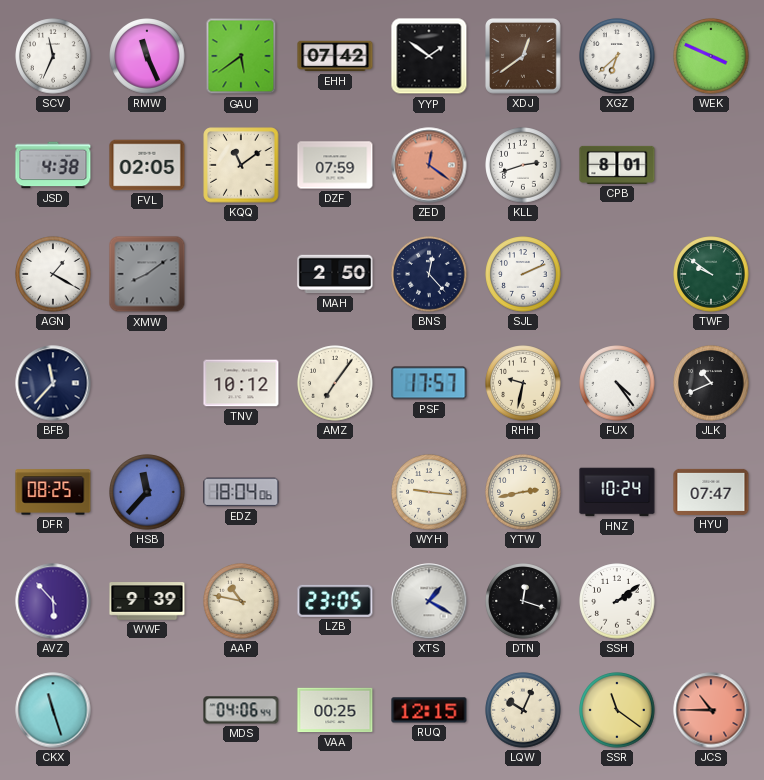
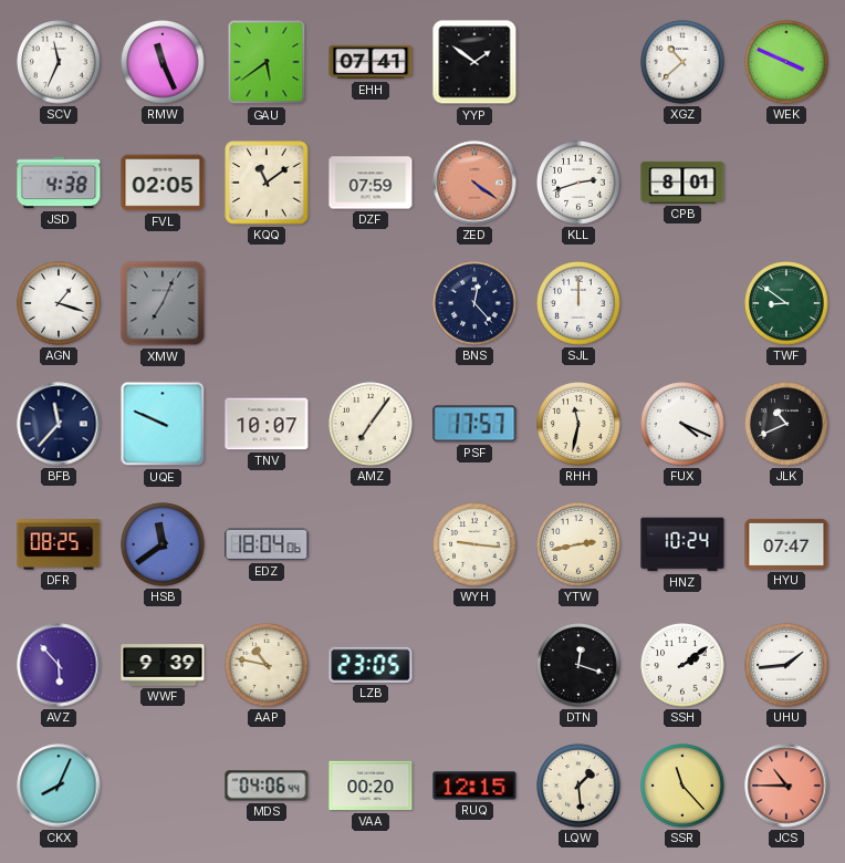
EHH: 07:42 -> 07:41 (371, 62)
XDJ: 12:39 -> none (523, 56)
XGZ: 6:38 -> 10:38 (682, 62)
ZED: 12:21 -> 4:21 (474, 183)
AGN: 1:20 -> 1:18 (59, 303)
XMW: 8:09 -> 7:04 (163, 303)
MAH: 2:50 -> none (335, 274)
SJL: 2:11 -> 12:00 (578, 303)
TWF: 9:51 -> 8:51 (786, 303)
UQE: none -> 9:49 (163, 424)
TNV: 10:12 -> 10:07 (267, 424)
RHH: 9:32 -> 11:32 (578, 424)
FUX: 4:24 -> 4:19 (682, 424)
HSB: 11:37 -> 11:39 (163, 544)
XTS: 1:20 -> none (429, 601)
UHU: none -> 1:44 (786, 665)
CKX: 11:27 -> 8:04 (59, 786)
VAA: 00:25 -> 00:20 (371, 786)
LQW: 10:04 -> 1:29 (578, 786)
SSR: 11:21 -> 11:23 (682, 786)
